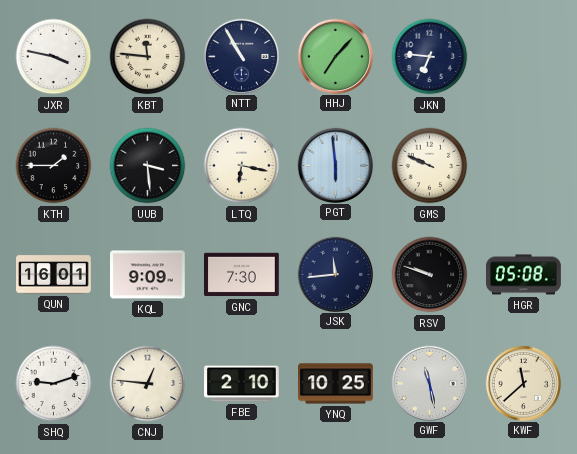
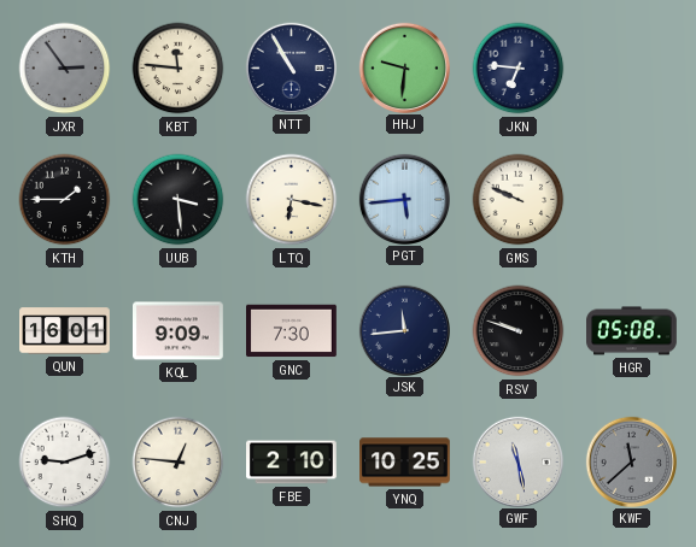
JXR: 3:47 -> 2:54 (65, 69)
JXR dial: white -> grey (65, 69)
HHJ: 7:07 -> 9:31 (404, 67)
PGT: 5:59 -> 5:44 (404, 199)
KWF dial: cream -> grey (631, 461)
